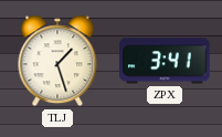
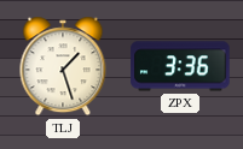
ZPX: 3:41 -> 3:36 (180, 66)
